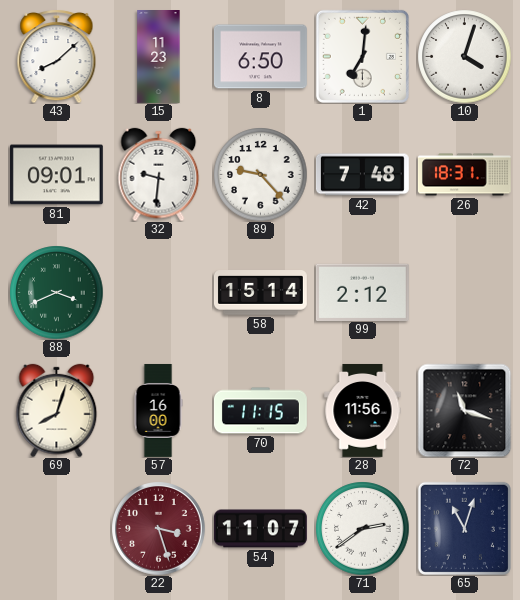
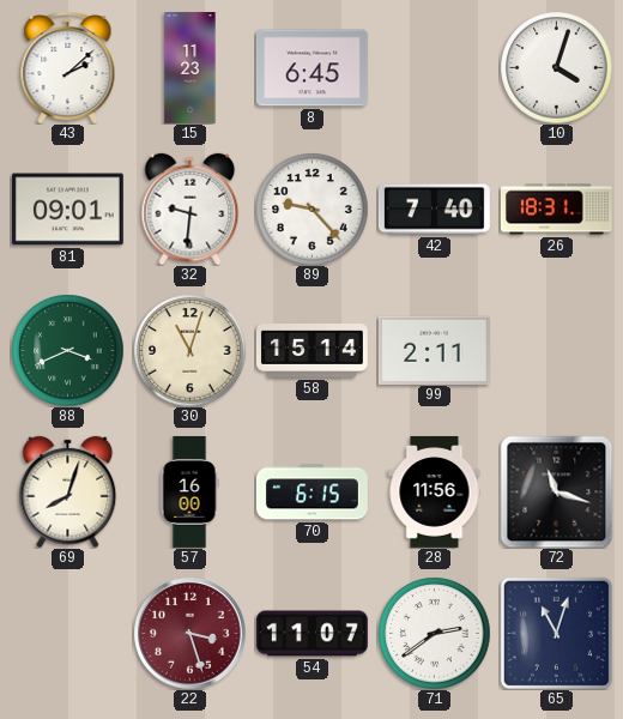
43: 8:08 -> 2:08 (68, 67)
8: 6:50 -> 6:45 (311, 68)
1: 7:01 -> none (362, 56)
42: 7:48 -> 7:40 (434, 210)
30: none -> 11:03 (189, 350)
99: 2:12 -> 2:11 (434, 350)
70: 11:15 -> 6:15 (311, 493)
